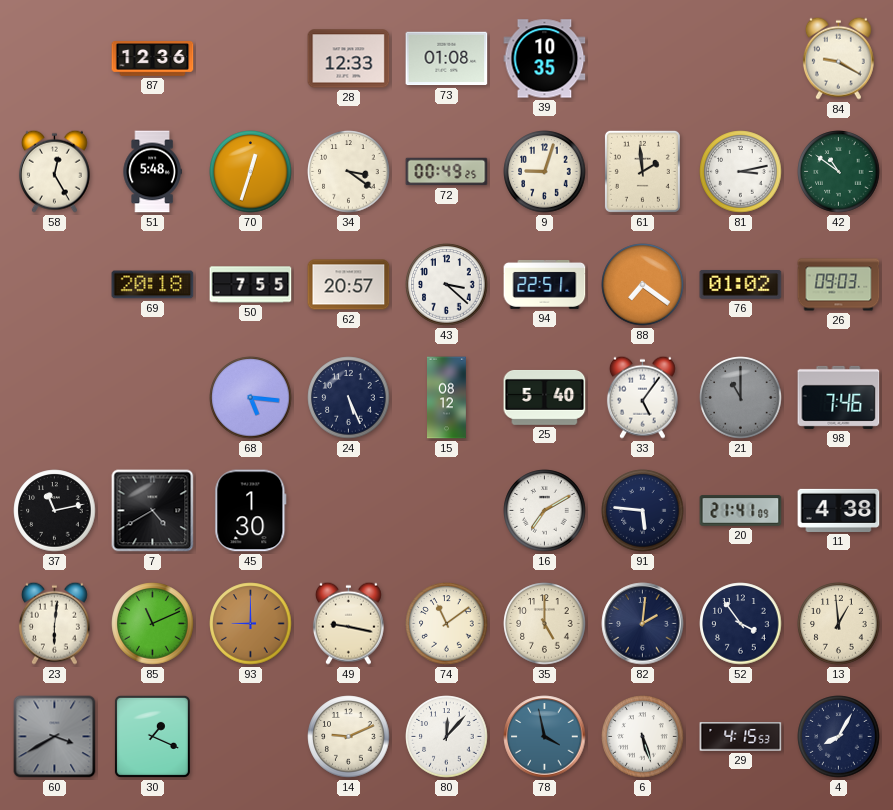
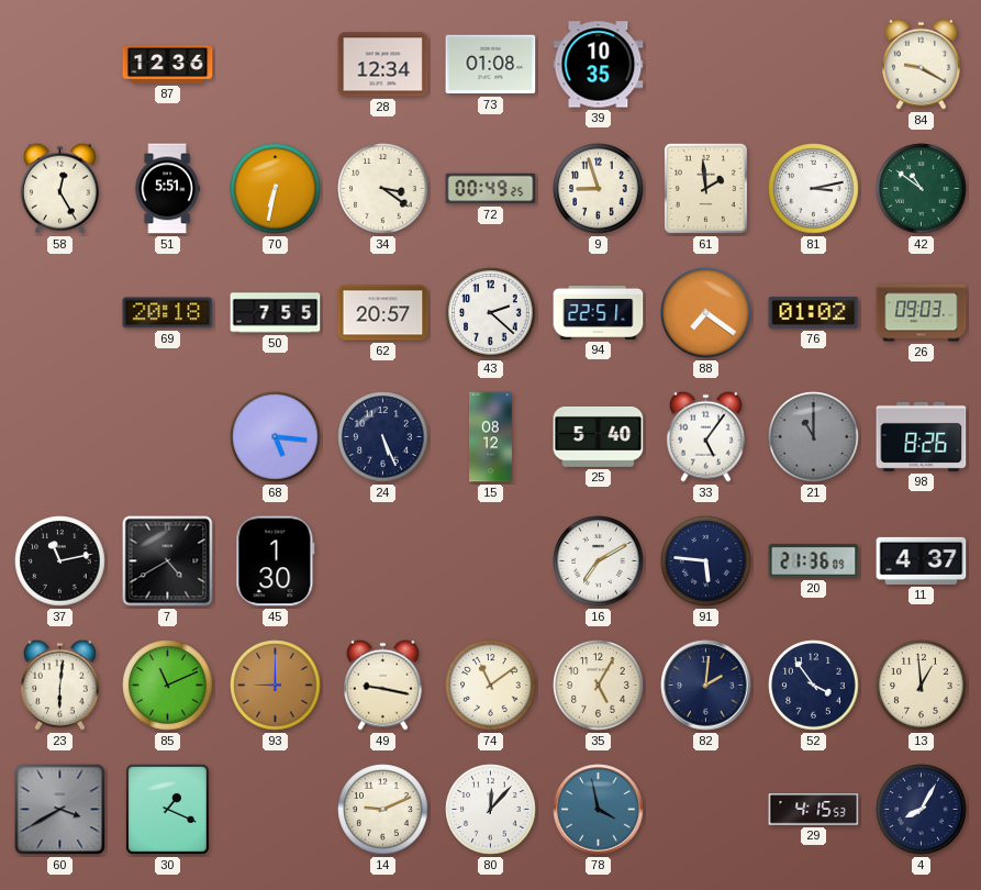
28: 12:33 -> 12:34 (383, 65)
51: 5:48 -> 5:51 (167, 189)
70: 12:33 -> 6:32 (276, 189)
9: 9:03 -> 8:57 (599, 189)
43: 3:22 -> 2:22 (491, 313)
98: 7:46 -> 8:26 (922, 436)
20: 21:41 -> 21:36 (814, 561)
11: 4:38 -> 4:37 (922, 560)
35: 5:00 -> 5:05 (599, 686)
6: 5:27 -> none (643, 737)
